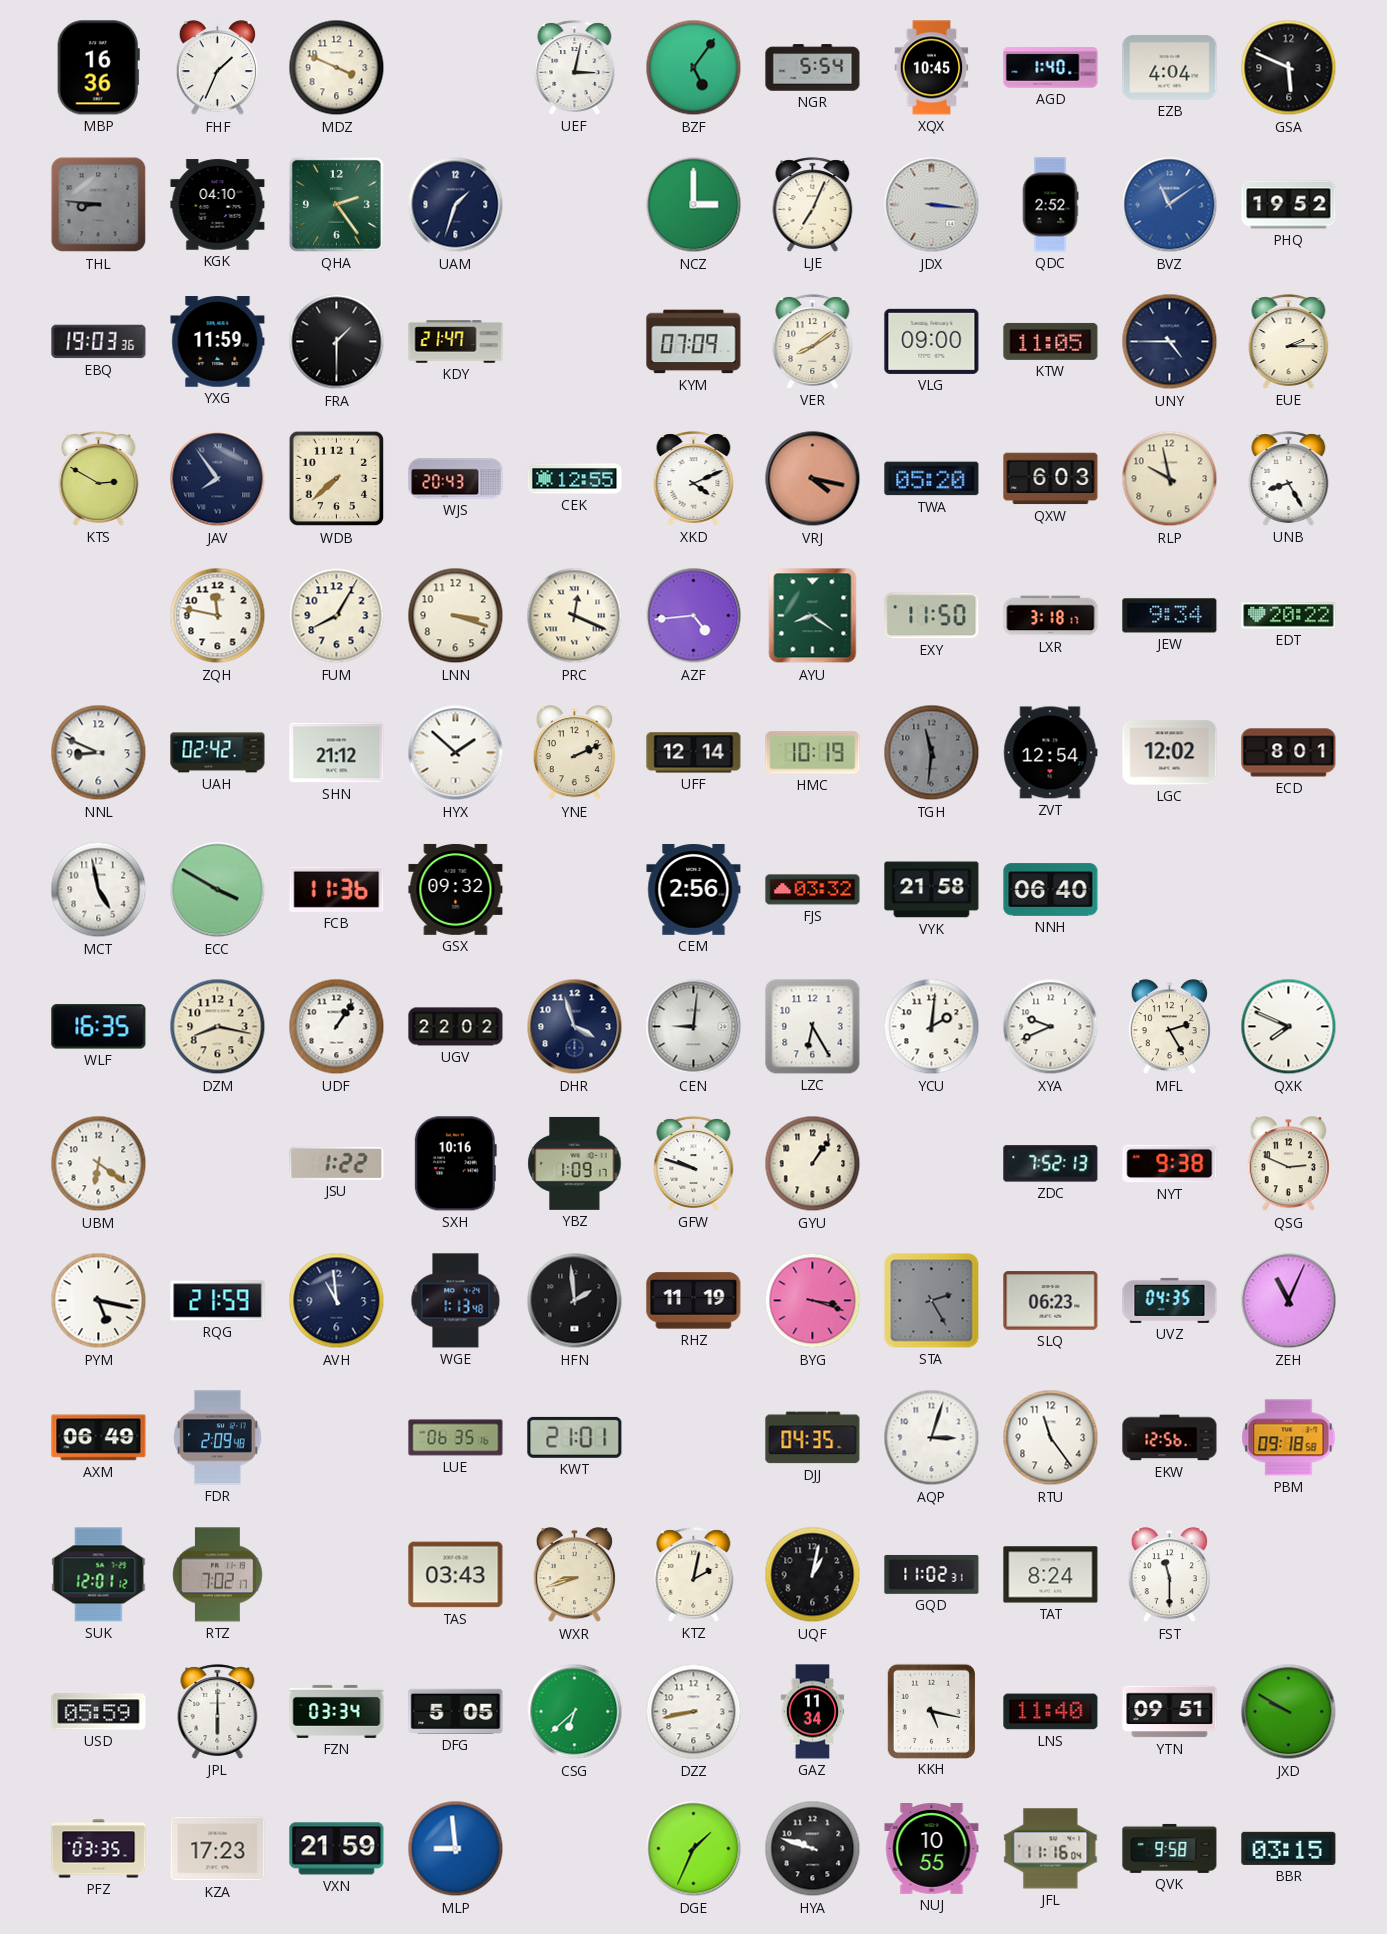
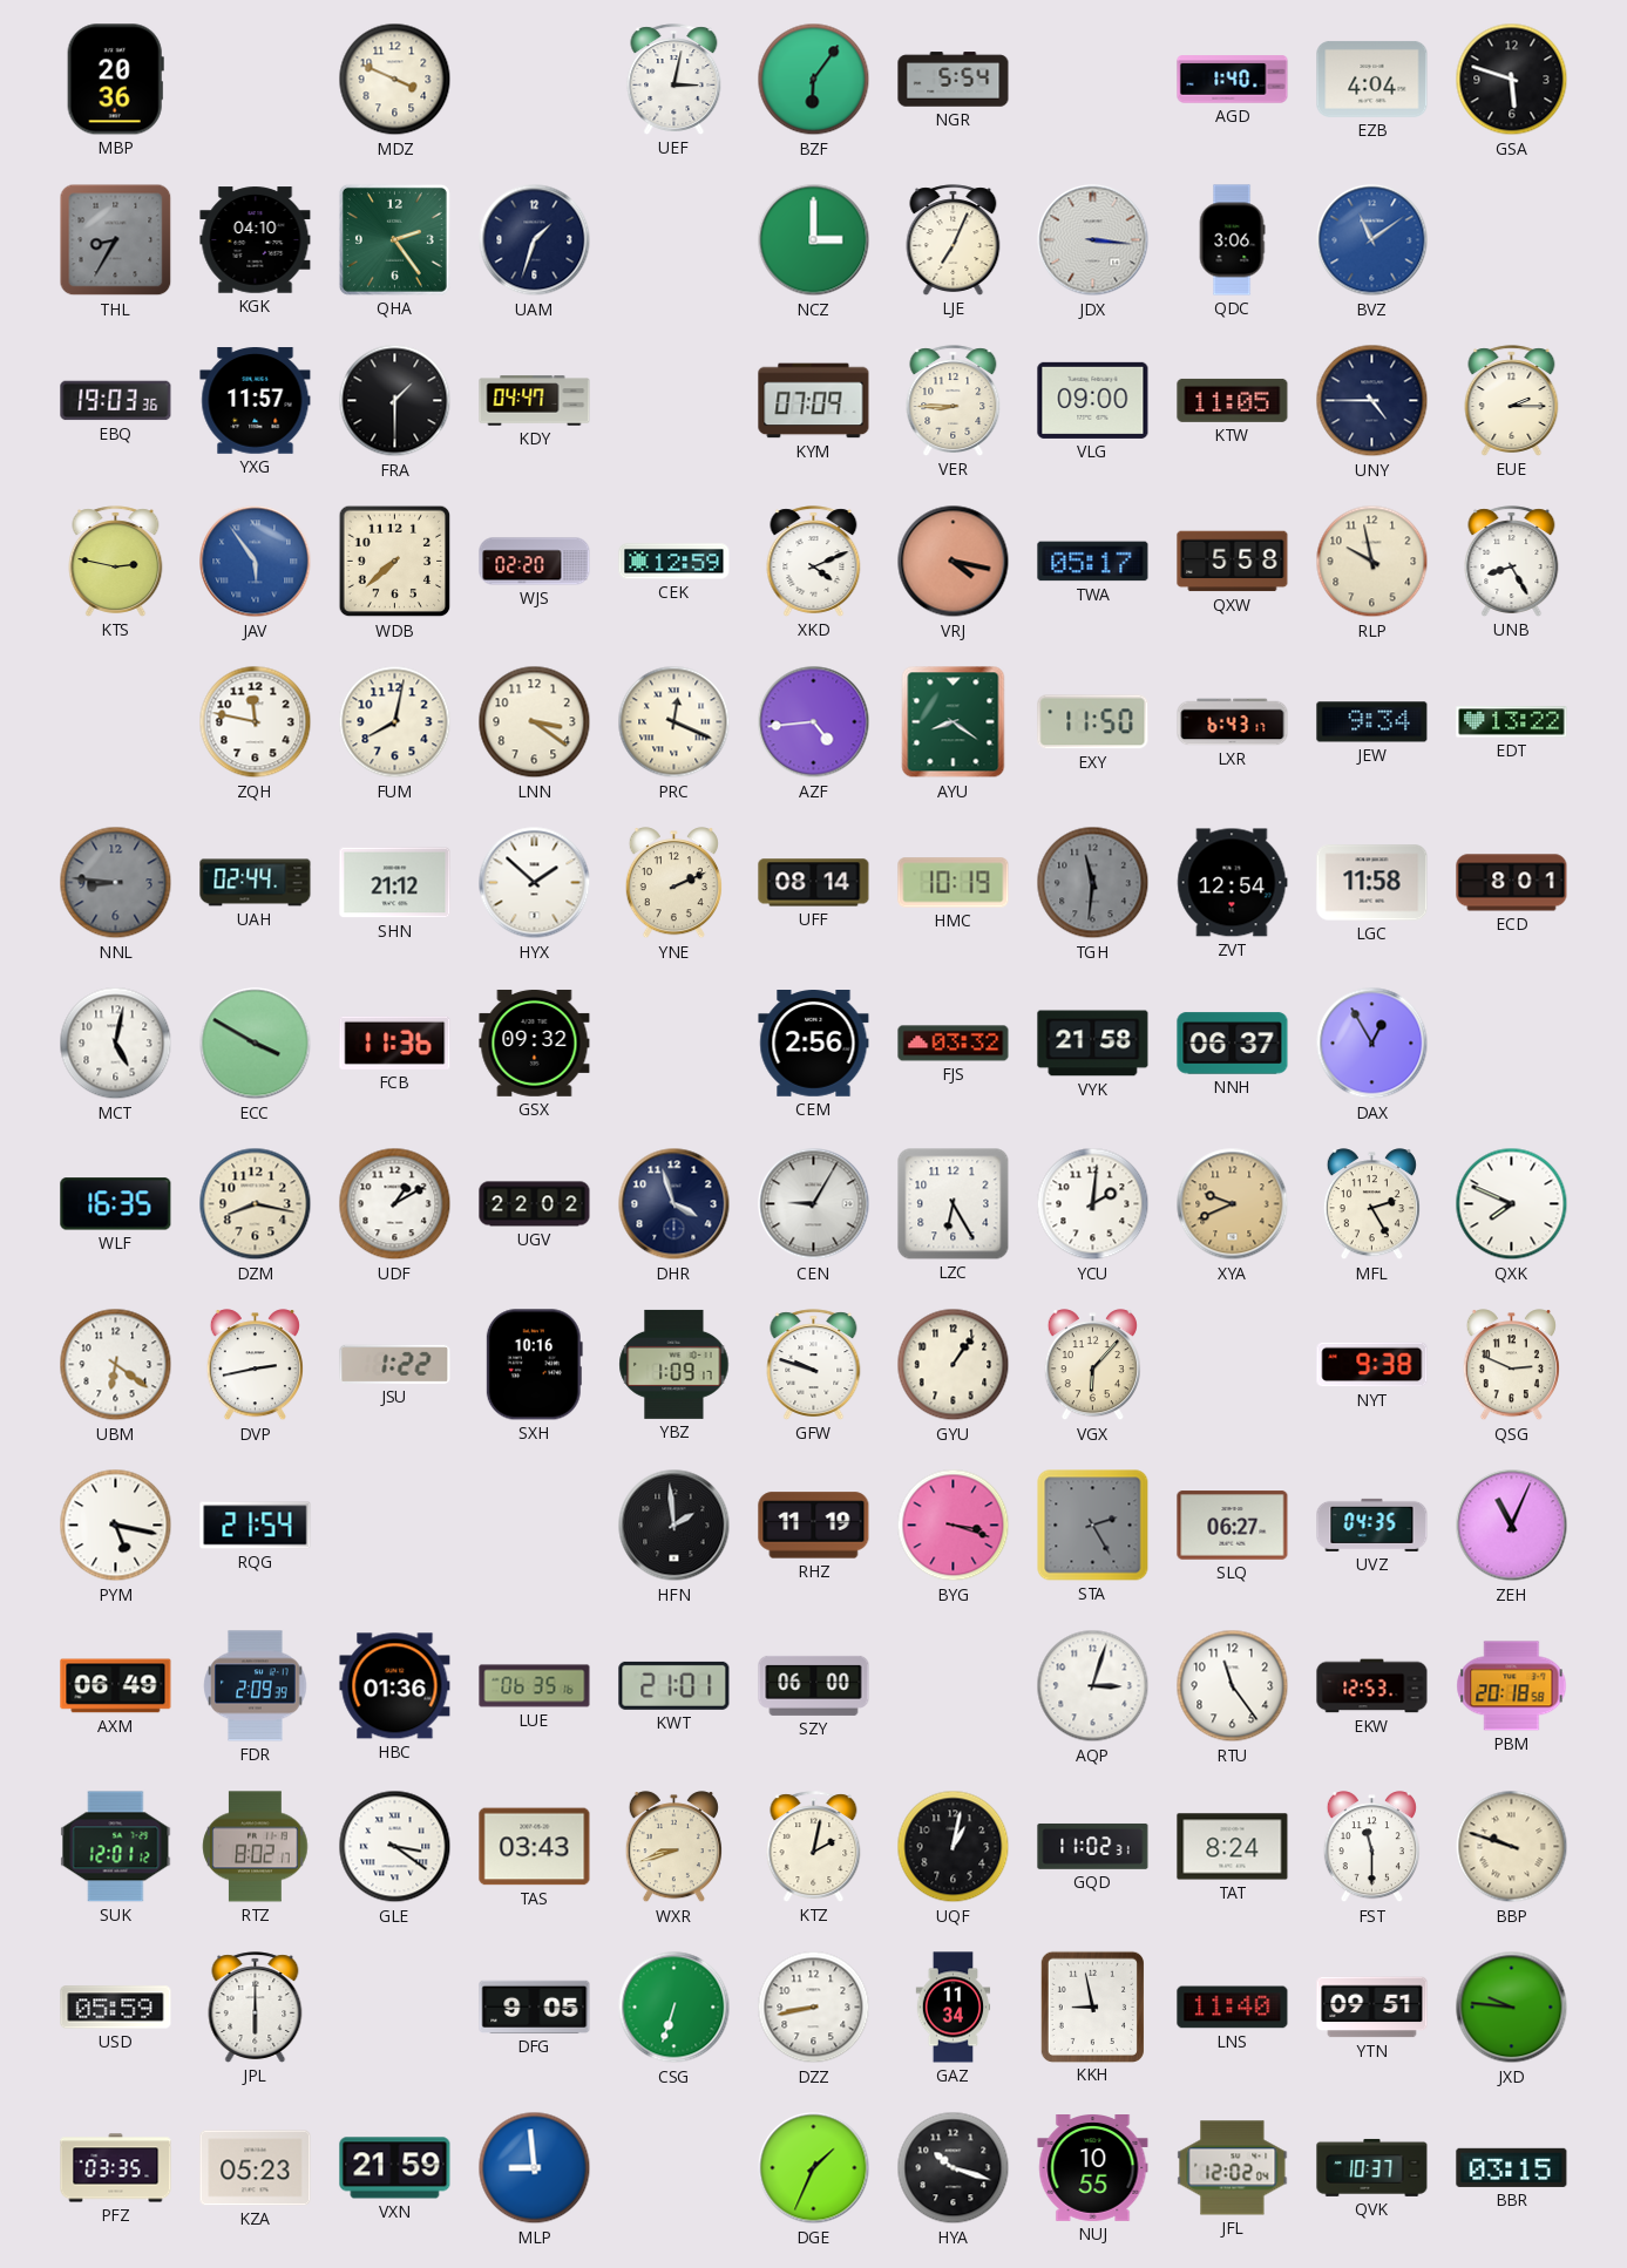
MBP: 16:36 -> 20:36 (115, 80)
FHF: 1:34 -> none (217, 68)
BZF: 5:06 -> 6:06 (814, 80)
XQX: 10:45 -> none (932, 68)
GSA: 5:49 -> 5:48 (1512, 80)
THL: 8:46 -> 8:35 (116, 240)
QDC: 2:52 -> 3:06 (1232, 240)
PHQ: 19:52 -> none (1289, 205)
YXG: 11:59 -> 11:57 (256, 401)
KDY: 21:47 -> 04:47 (535, 401)
VER: 8:09 -> 8:45 (954, 401)
KTS: 2:50 -> 2:47 (116, 562)
JAV: 7:54 -> 5:54 (256, 562)
JAV dial: navy -> blue (256, 562)
WJS: 20:43 -> 02:20 (535, 562)
CEK: 12:55 -> 12:59 (674, 562)
TWA: 05:20 -> 05:17 (1093, 562)
QXW: 6:03 -> 5:58 (1233, 562)
FUM: 8:05 -> 8:02 (395, 722)
LNN: 3:18 -> 3:21 (535, 722)
LXR: 3:18 -> 6:43 (1233, 722)
EDT: 20:22 -> 13:22 (1512, 722)
NNL: 8:49 -> 8:46 (116, 883)
NNL dial: white -> grey (116, 883)
UAH: 02:42 -> 02:44 (256, 883)
UFF: 12:14 -> 08:14 (814, 883)
LGC: 12:02 -> 11:58 (1372, 883)
MCT: 4:58 -> 5:02 (116, 1044)
NNH: 06:40 -> 06:37 (1233, 1044)
DAX: none -> 12:55 (1372, 1044)
UDF: 1:06 -> 1:10 (395, 1204)
CEN: 9:01 -> 9:05 (814, 1204)
XYA dial: white -> champagne (1233, 1204)
DVP: none -> 2:43 (255, 1365)
VGX: none -> 6:07 (1092, 1365)
ZDC: 7:52 -> none (1051, 1164)
RQG: 21:59 -> 21:54 (256, 1526)
AVH: 10:59 -> none (337, 1301)
WGE: 1:13 -> none (456, 1301)
SLQ: 06:23 -> 06:27 (1233, 1526)
FDR: 2:09:48 -> 2:09:39 (256, 1686)
HBC: none -> 01:36 (395, 1686)
SZY: none -> 06:00 (814, 1685)
DJJ: 04:35 -> none (813, 1438)
EKW: 12:56 -> 12:53 (1372, 1686)
PBM: 09:18 -> 20:18 (1512, 1686)
RTZ: 7:02 -> 8:02 (256, 1847)
GLE: none -> 3:21 (395, 1847)
BBP: none -> 9:48 (1512, 1847)
FZN: 03:34 -> none (337, 1711)
DFG: 5:05 -> 9:05 (535, 2006)
CSG: 6:38 -> 6:33 (674, 2008)
KKH: 5:17 -> 8:58 (1092, 2006)
JXD: 9:50 -> 9:46 (1512, 2008)
KZA: 17:23 -> 05:23 (256, 2168)
HYA: 9:48 -> 10:18 (954, 2168)
JFL: 11:16 -> 12:02 (1233, 2168)
QVK: 9:58 -> 10:37 (1372, 2167)
